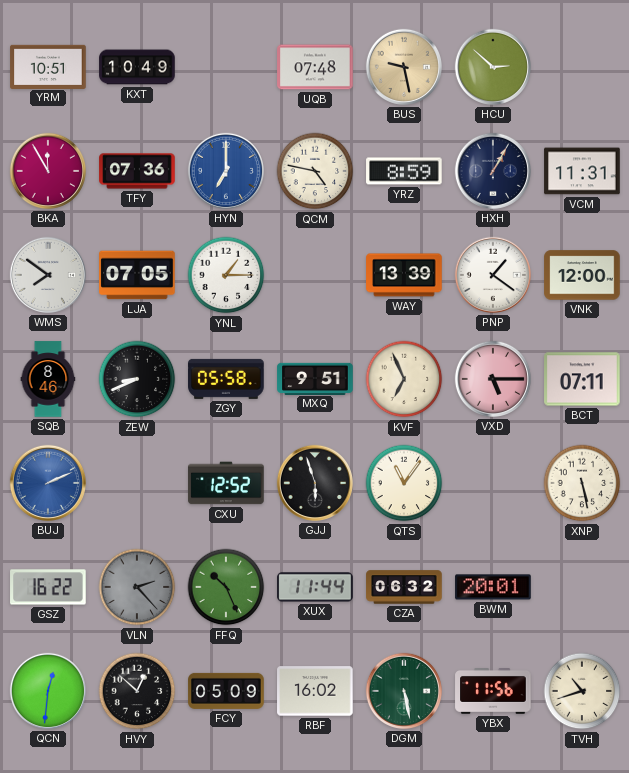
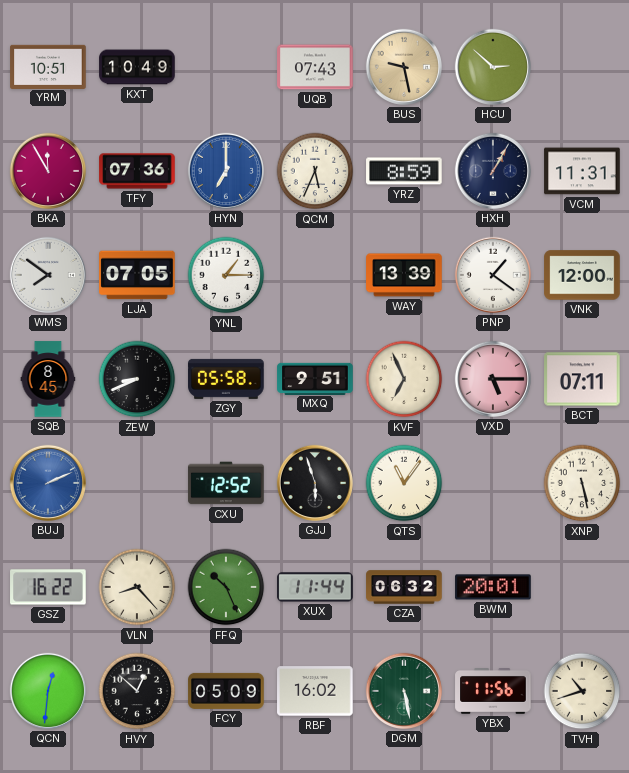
UQB: 07:48 -> 07:43 (315, 67)
QCM: 4:47 -> 5:34 (315, 171)
SQB: 8:46 -> 8:45 (48, 379)
VLN: 2:23 -> 8:23 (137, 587)
VLN dial: grey -> cream (137, 587)
